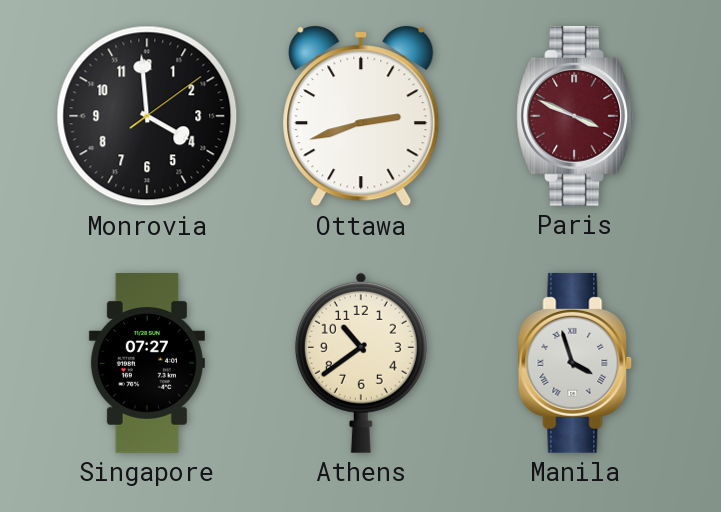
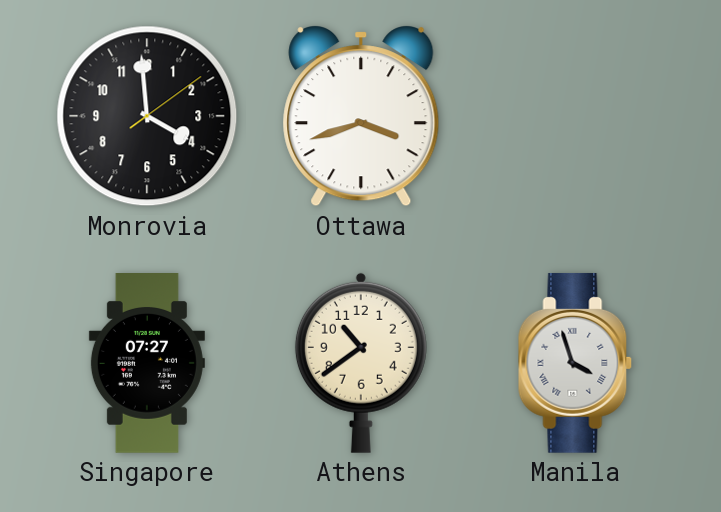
Ottawa: 2:42 -> 3:42 (361, 116)
Paris: 3:49 -> none (576, 116)
